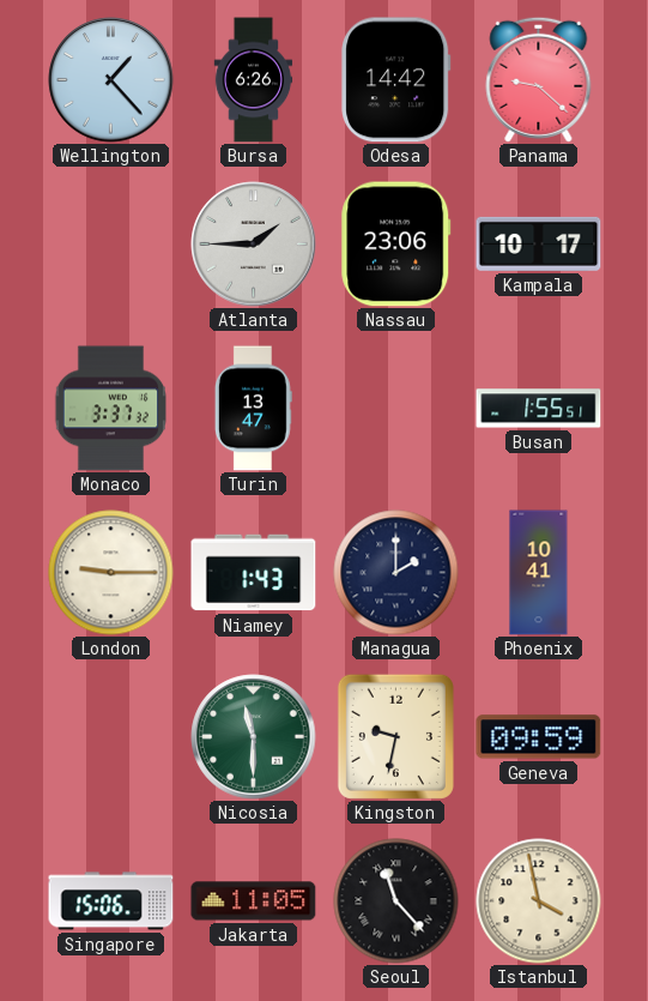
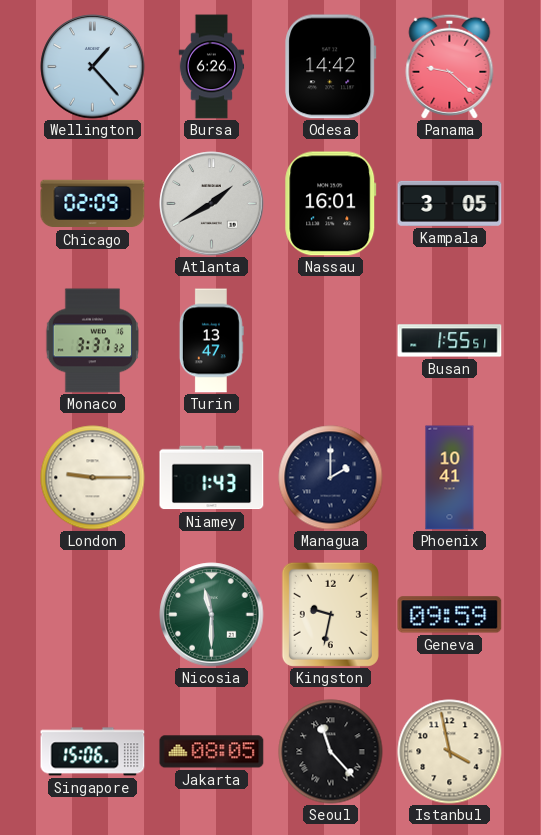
Chicago: none -> 02:09 (93, 204)
Atlanta: 1:45 -> 1:40 (212, 204)
Nassau: 23:06 -> 16:01 (331, 204)
Kampala: 10:17 -> 3:05 (450, 203)
Jakarta: 11:05 -> 08:05 (212, 752)
